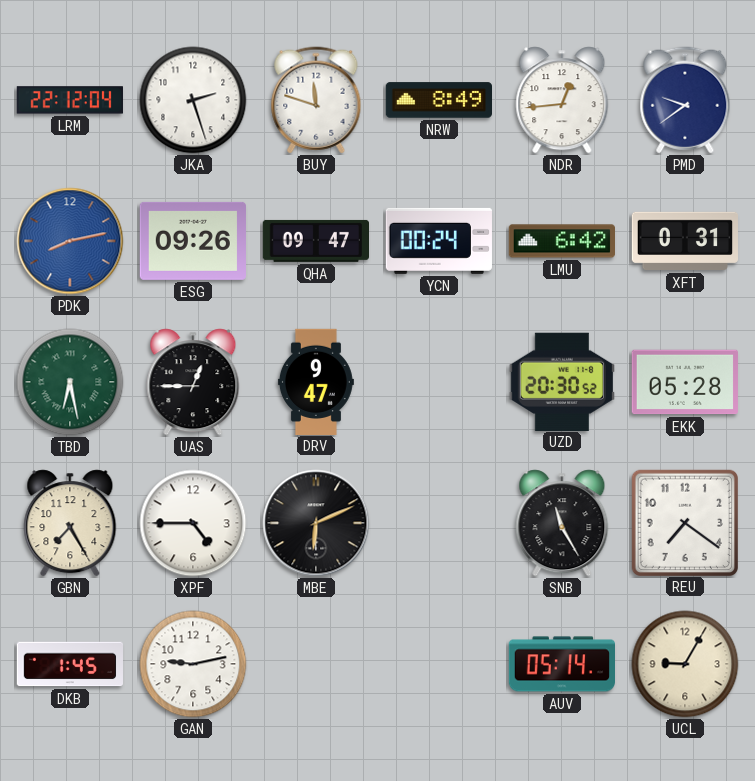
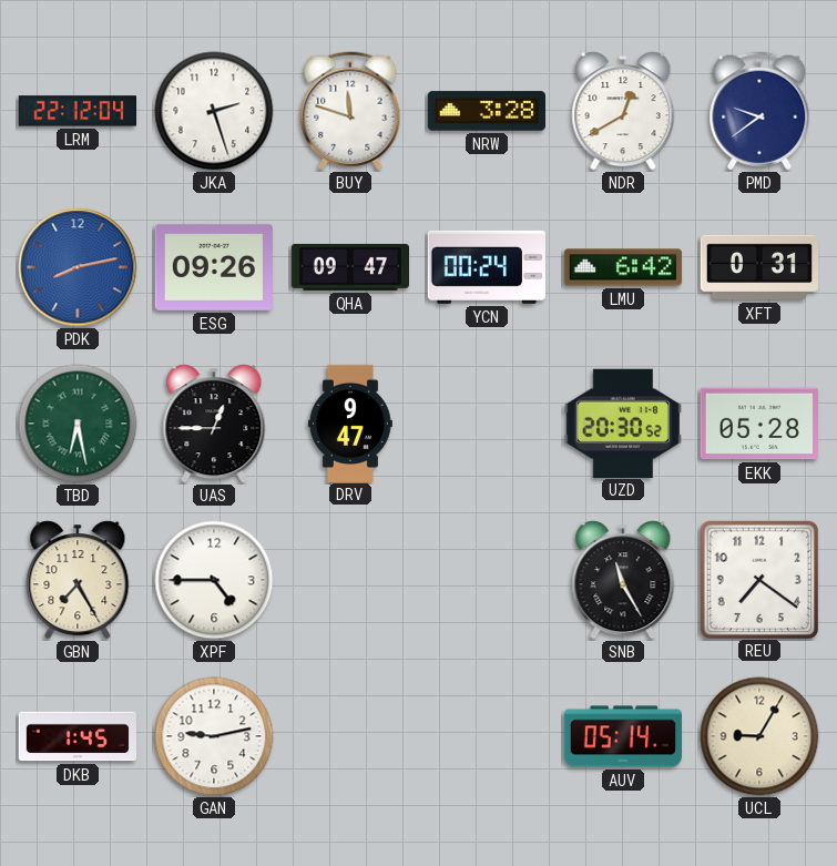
NRW: 8:49 -> 3:28 (486, 111)
NDR: 12:44 -> 12:40 (623, 111)
MBE: 6:11 -> none (316, 523)
